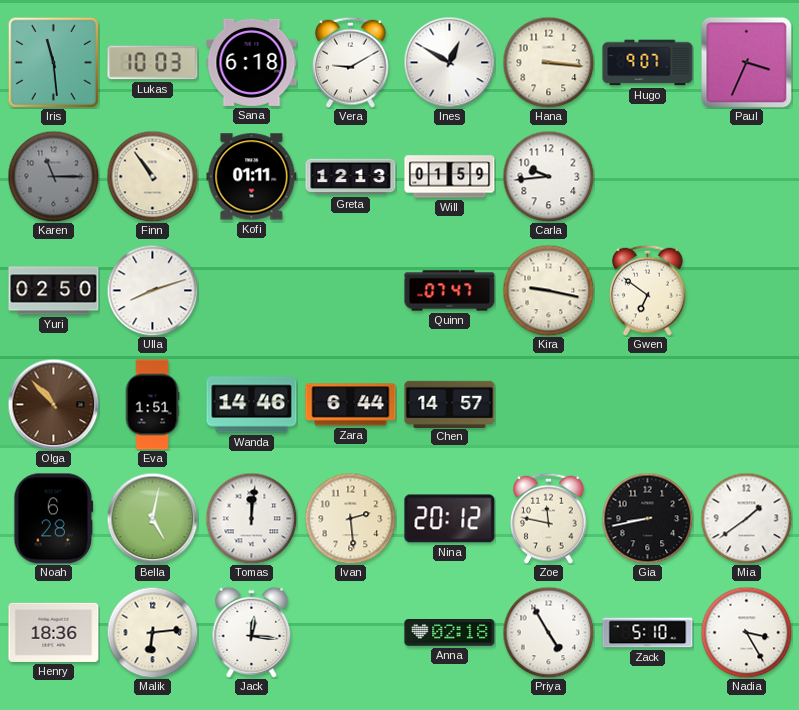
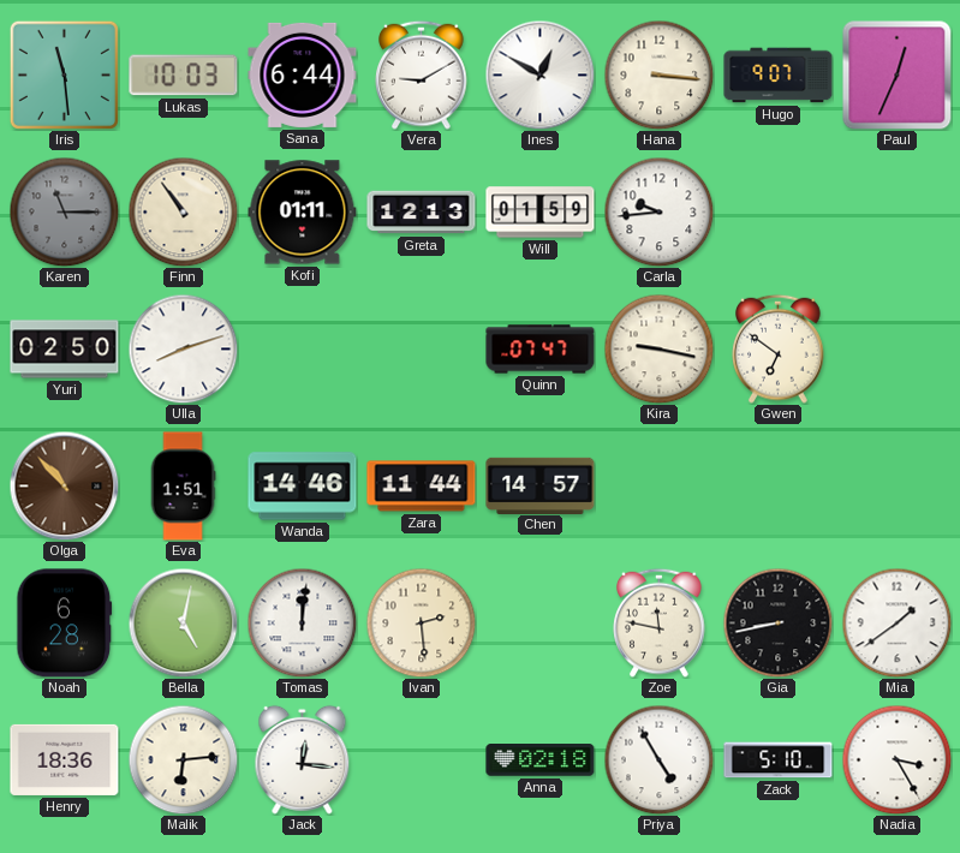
Sana: 6:18 -> 6:44 (303, 74)
Paul: 3:34 -> 12:34 (896, 74)
Zara: 6:44 -> 11:44 (422, 487)
Nina: 20:12 -> none (450, 519)
